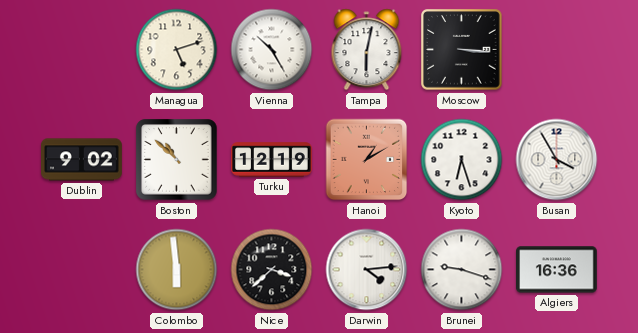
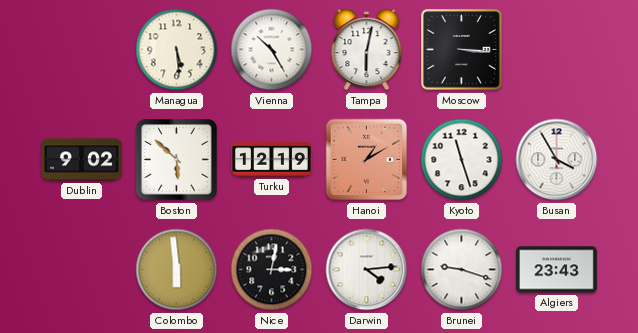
Managua: 5:12 -> 5:29 (177, 50)
Boston: 10:52 -> 5:52 (177, 160)
Kyoto: 6:27 -> 11:27 (462, 160)
Nice: 3:38 -> 3:02 (272, 270)
Algiers: 16:36 -> 23:43 (557, 270)
